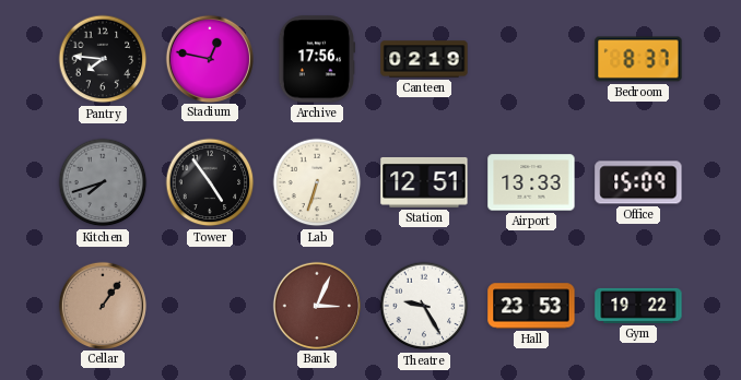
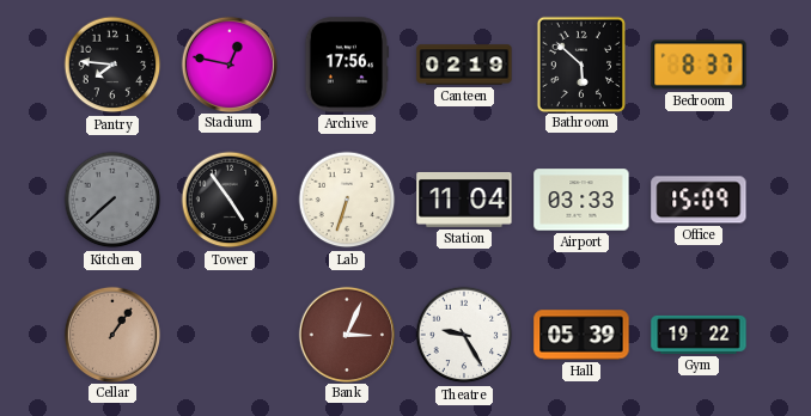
Bathroom: none -> 5:52 (580, 63)
Kitchen: 7:42 -> 7:38 (112, 200)
Station: 12:51 -> 11:04 (464, 200)
Airport: 13:33 -> 03:33 (581, 200)
Hall: 23:53 -> 05:39 (581, 335)
